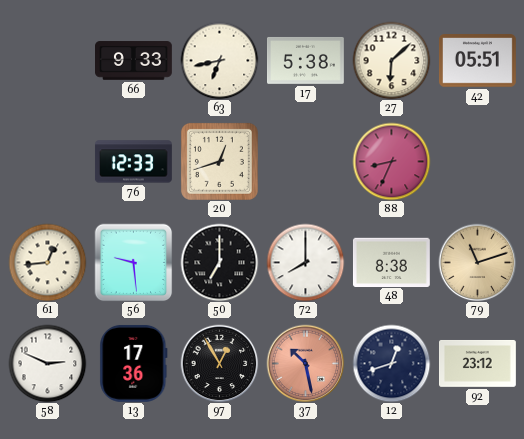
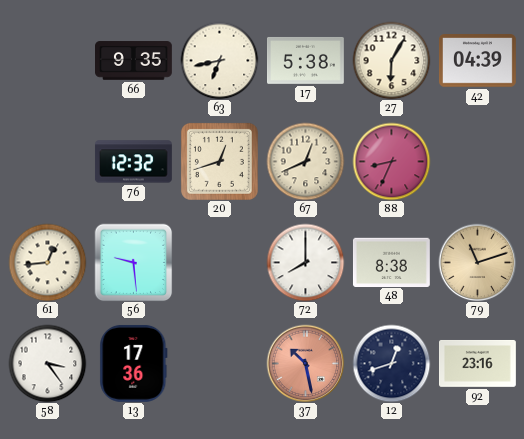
66: 9:33 -> 9:35 (134, 61)
27: 6:08 -> 6:05 (391, 60)
42: 05:51 -> 04:39 (477, 61)
76: 12:33 -> 12:32 (134, 162)
67: none -> 12:41 (305, 161)
50: 7:00 -> none (219, 262)
58: 2:49 -> 3:24 (47, 363)
97: 12:55 -> none (219, 363)
92: 23:12 -> 23:16 (478, 363)
